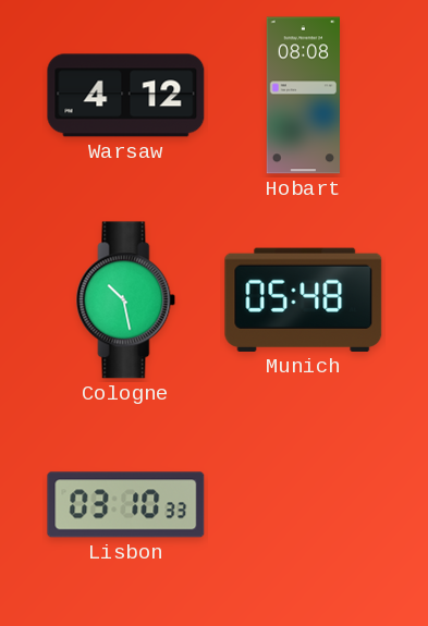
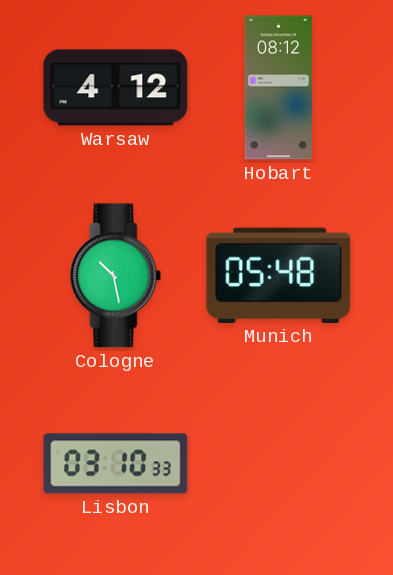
Hobart: 08:08 -> 08:12 (278, 88)
